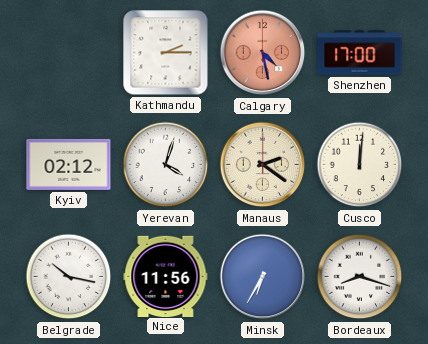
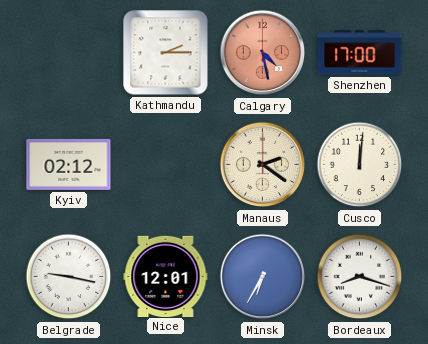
Yerevan: 4:03 -> none (166, 165)
Belgrade: 10:17 -> 9:17 (69, 277)
Nice: 11:56 -> 12:01 (166, 276)
